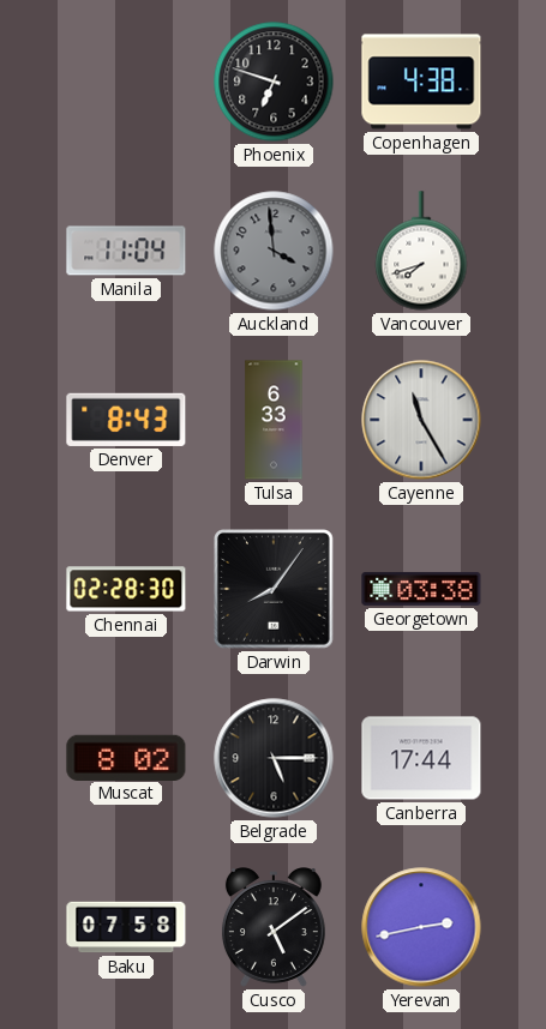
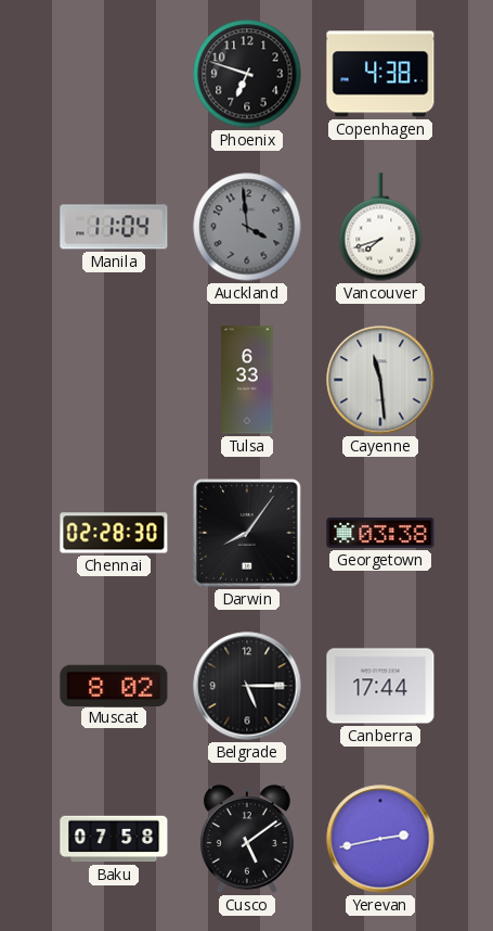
Denver: 8:43 -> none (126, 420)
Cayenne: 11:25 -> 11:29 (380, 380)
